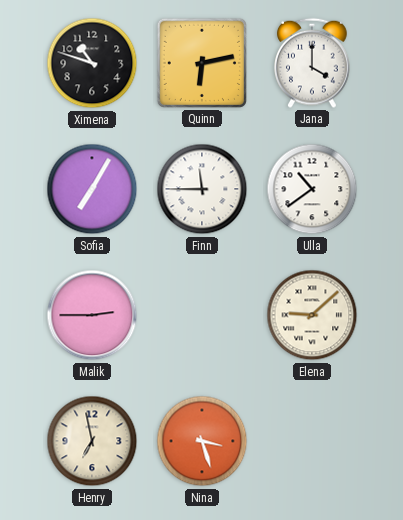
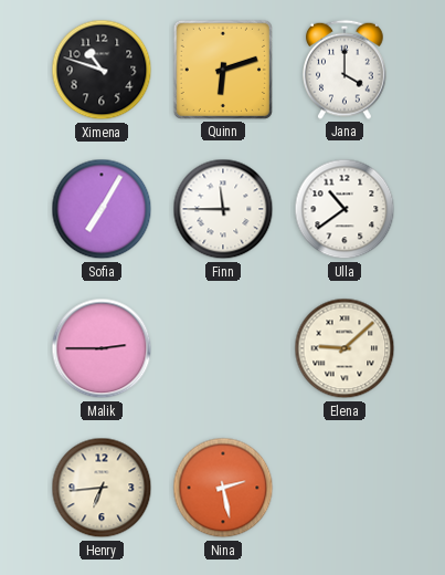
Quinn: 6:13 -> 6:12 (223, 70)
Henry: 6:58 -> 6:44 (102, 488)
Nina: 3:27 -> 2:28 (223, 488)
